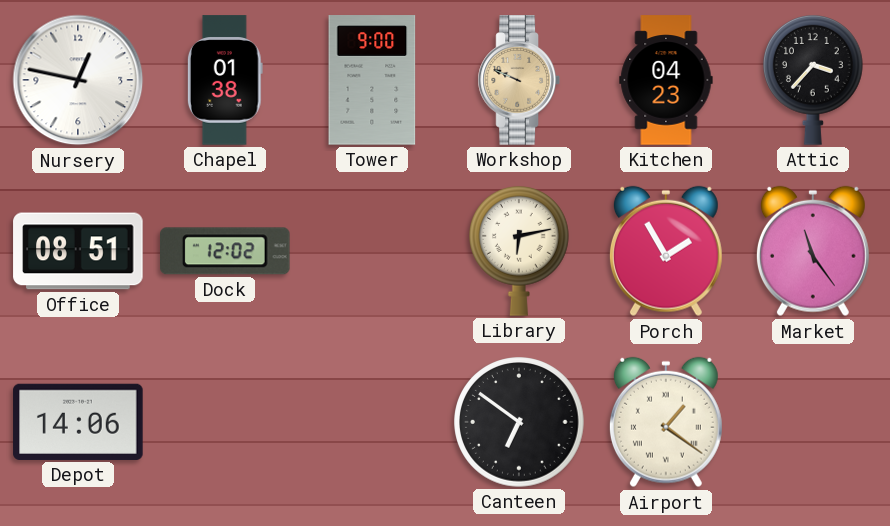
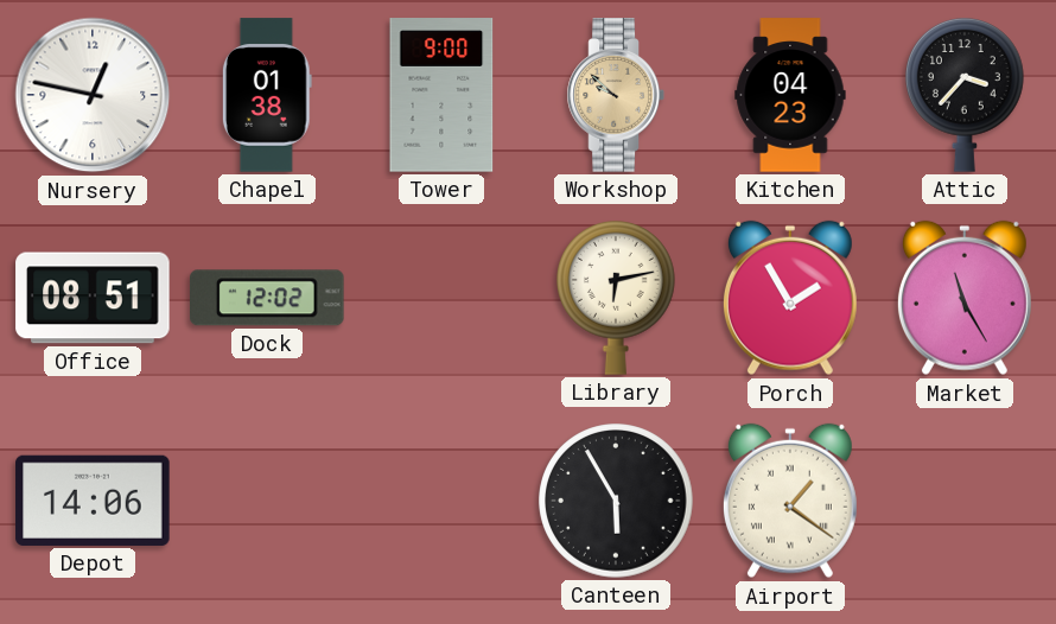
Workshop: 9:49 -> 9:52 (616, 95)
Market: 11:24 -> 11:25 (965, 298)
Canteen: 6:51 -> 5:55 (616, 501)
